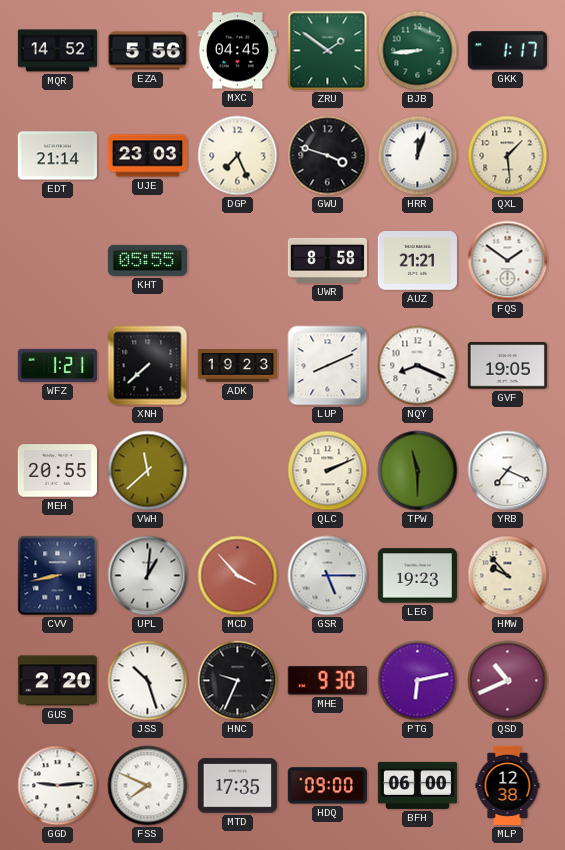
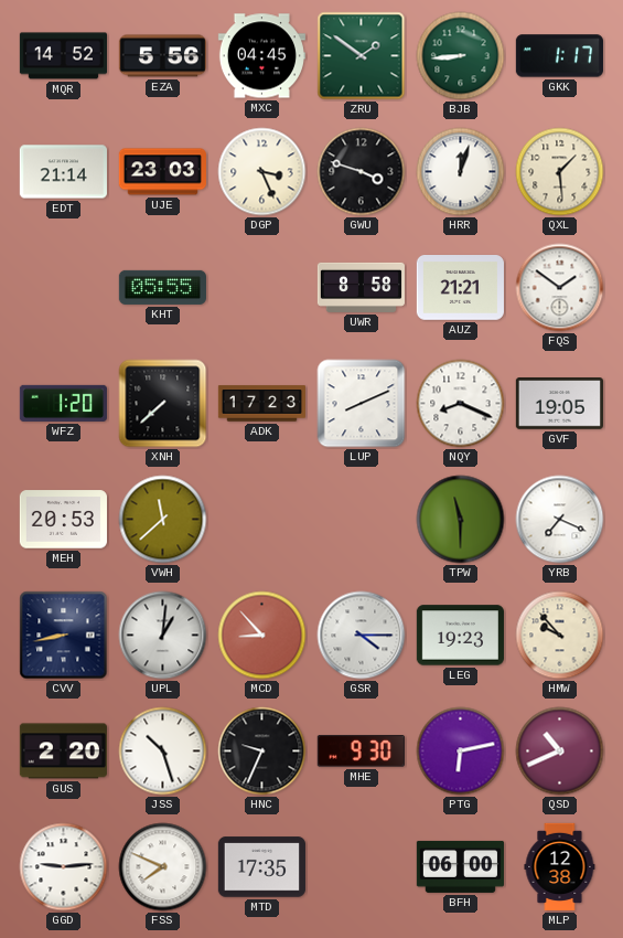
DGP: 7:26 -> 3:26 (262, 172)
WFZ: 1:21 -> 1:20 (63, 403)
ADK: 19:23 -> 17:23 (261, 404)
MEH: 20:55 -> 20:53 (63, 520)
QLC: 2:11 -> none (328, 471)
MCD: 3:53 -> 8:53 (262, 636)
GSR: 5:15 -> 4:15 (362, 636)
HDQ: 09:00 -> none (327, 786)
